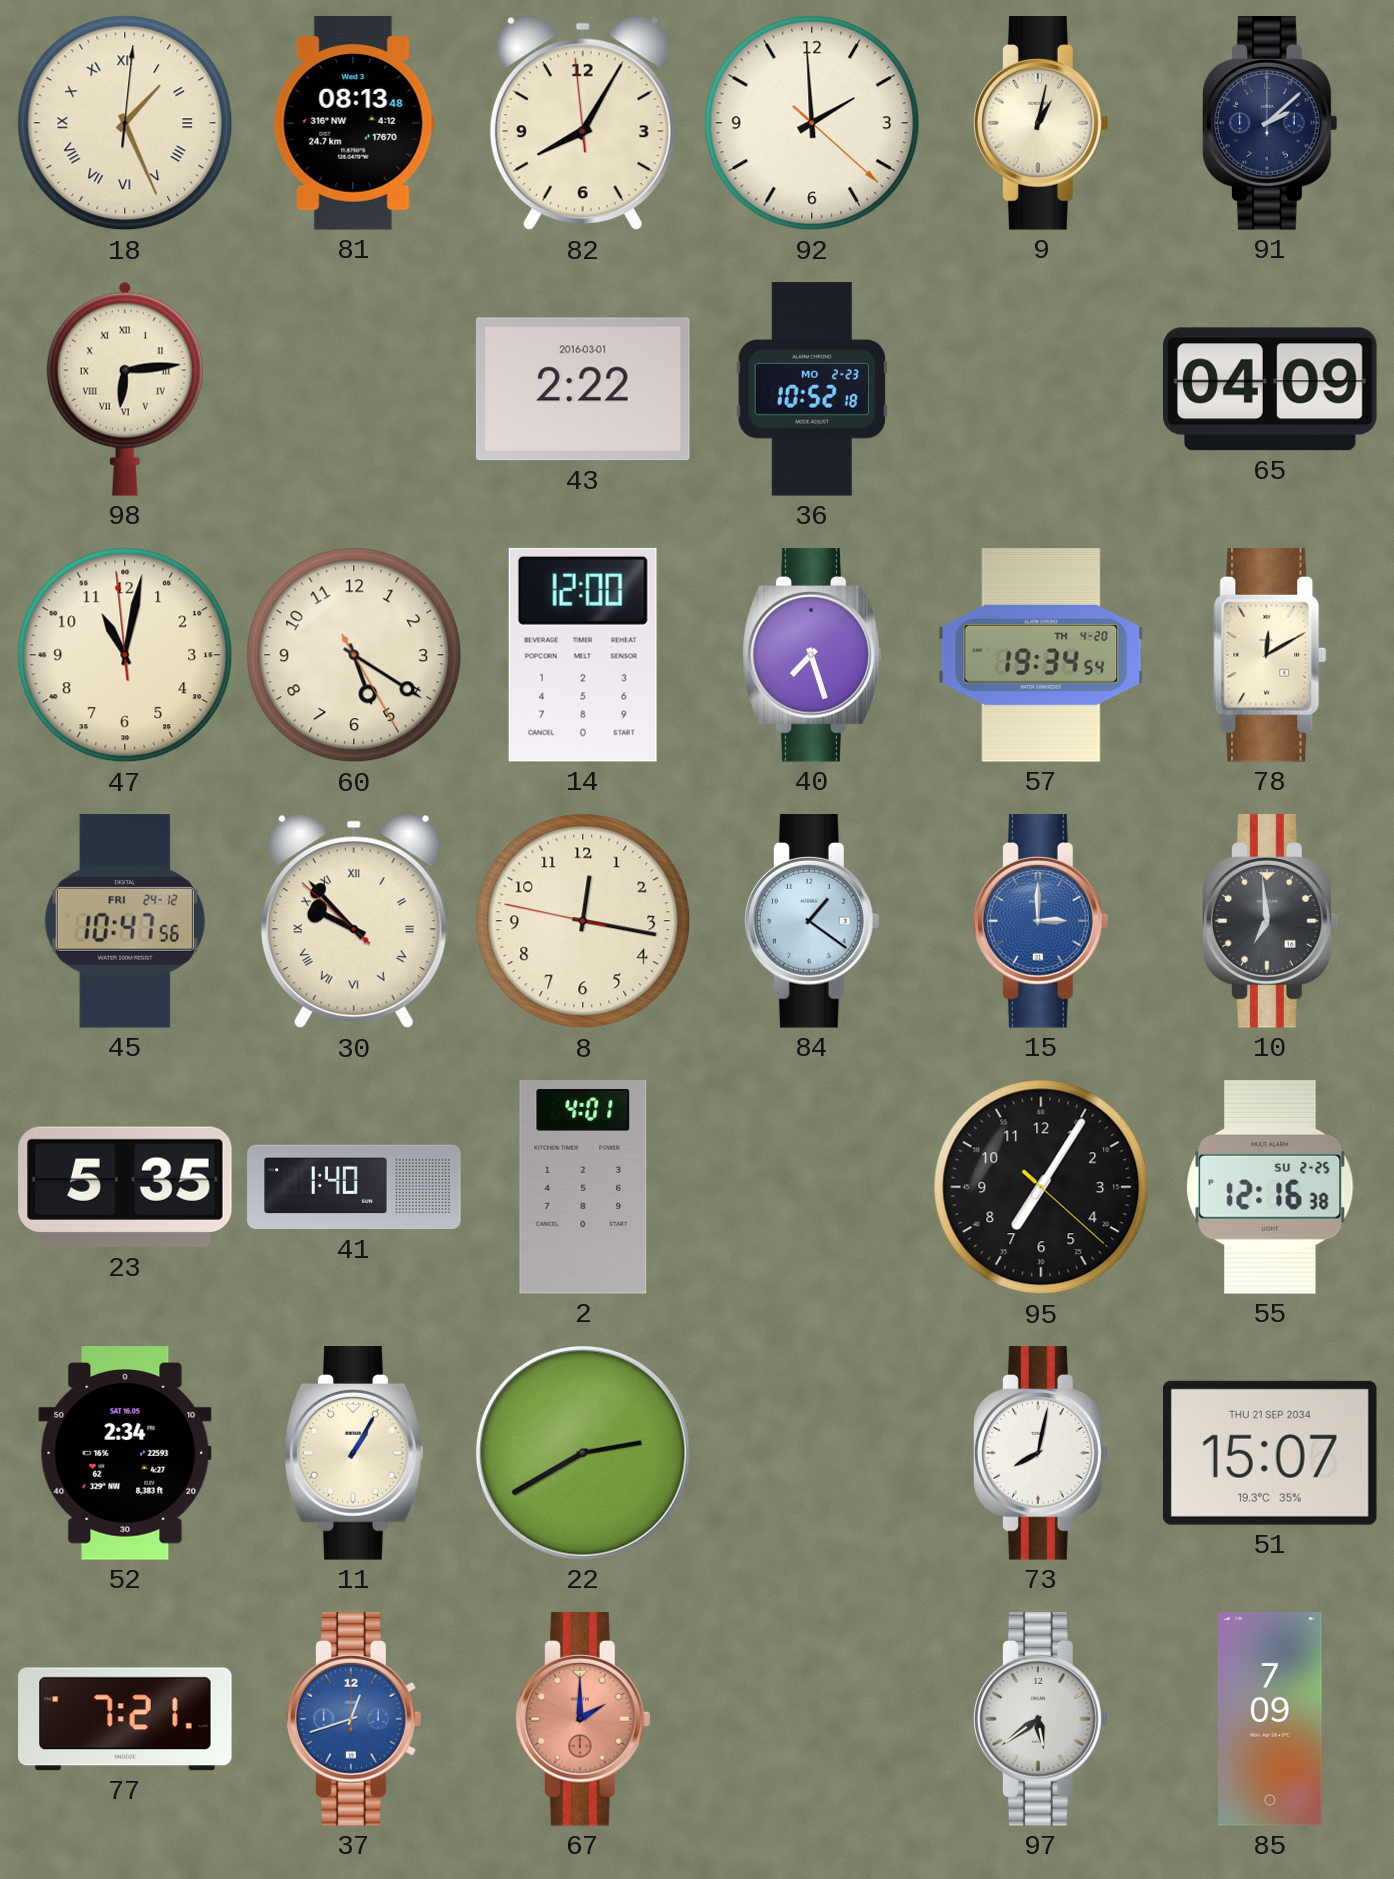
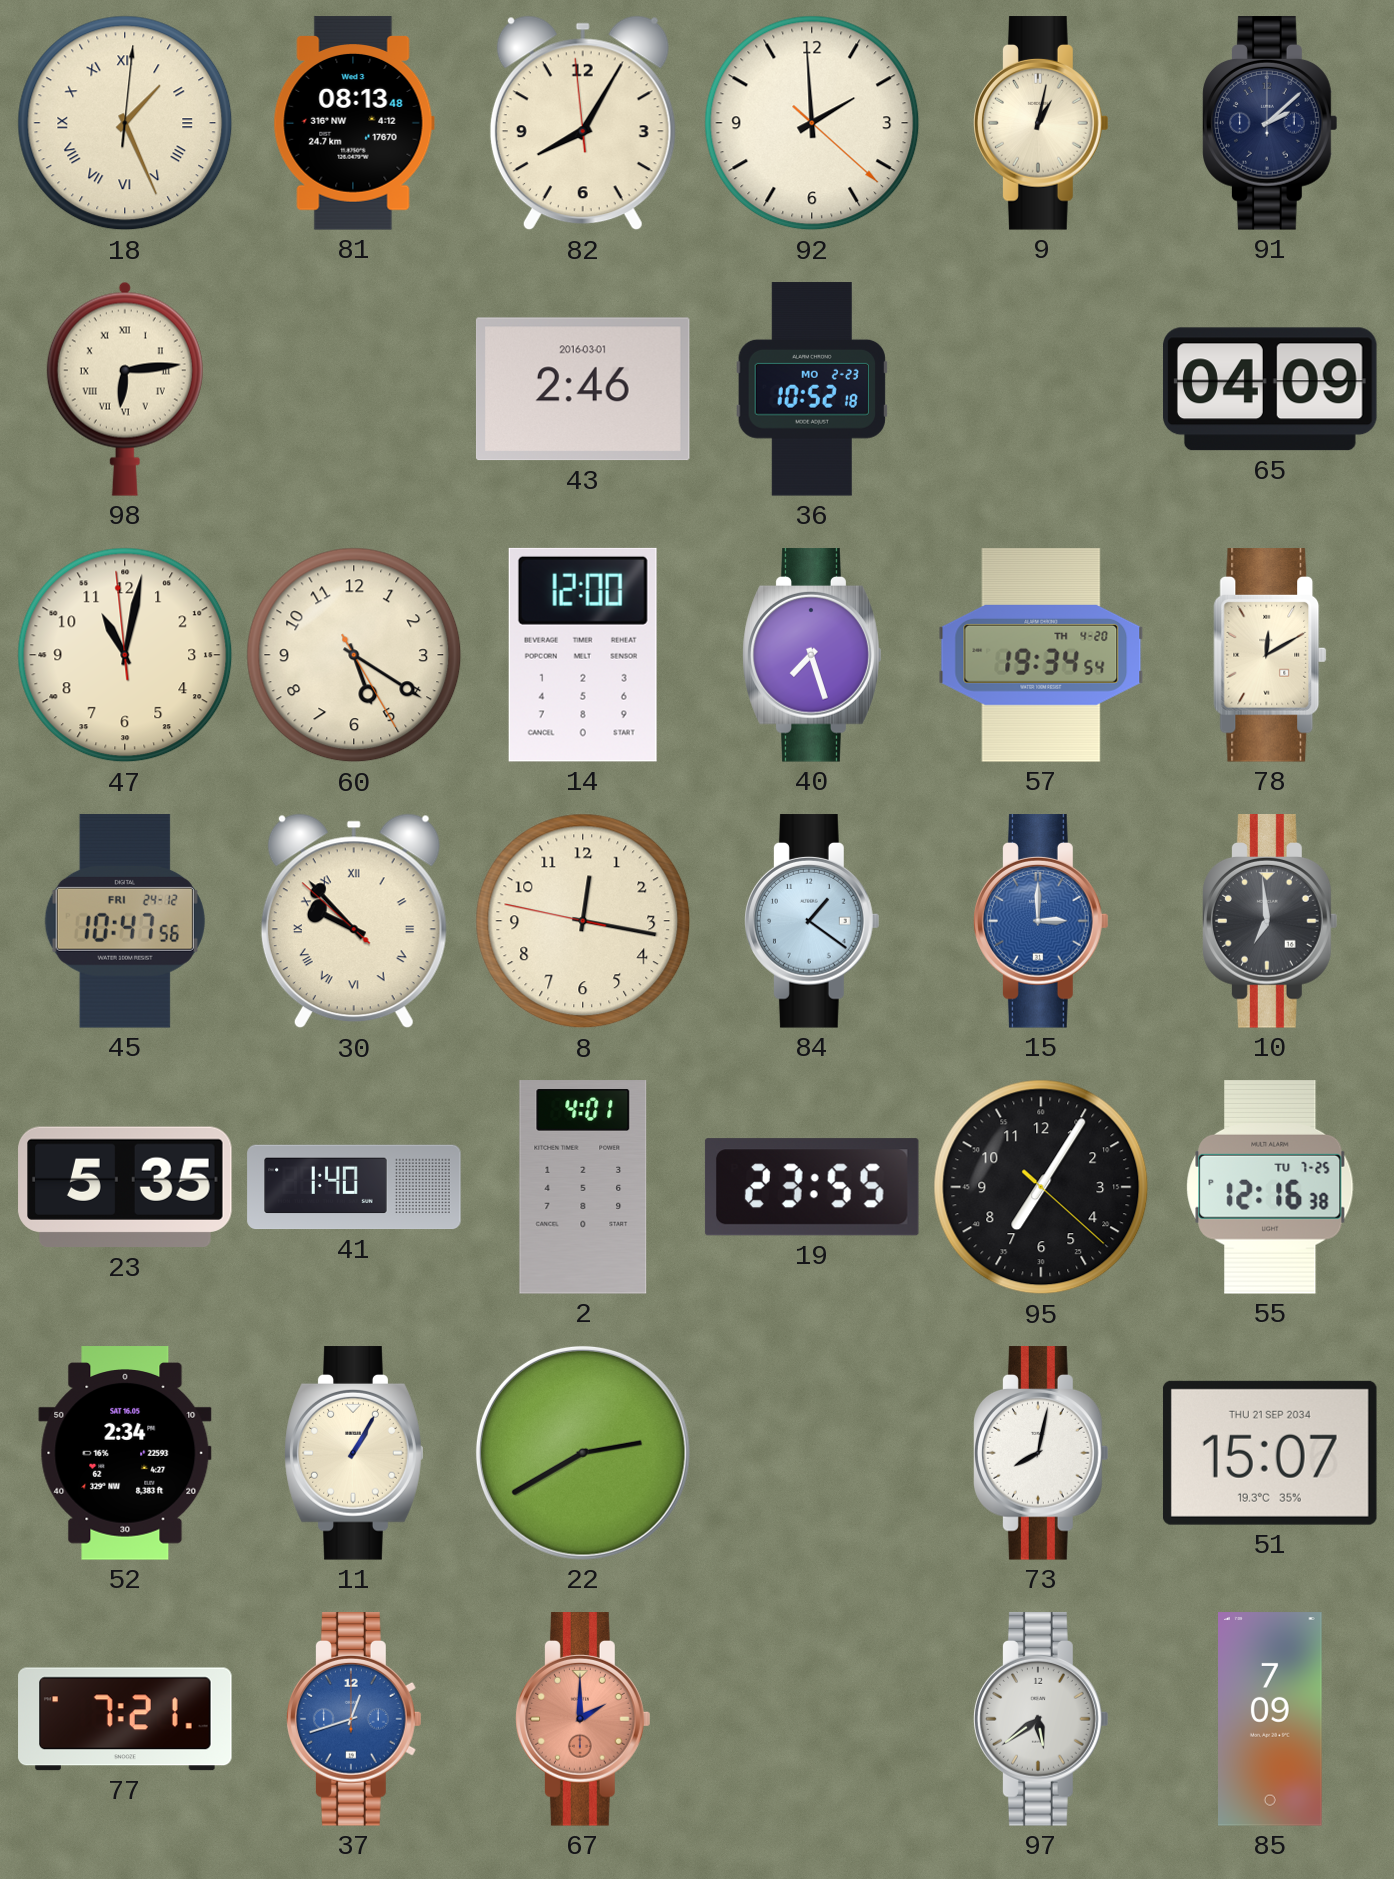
43: 2:22 -> 2:46 (583, 389)
19: none -> 23:55 (812, 1187)
55 date: SU 2-25 -> TU 7-25 (1270, 1188)
